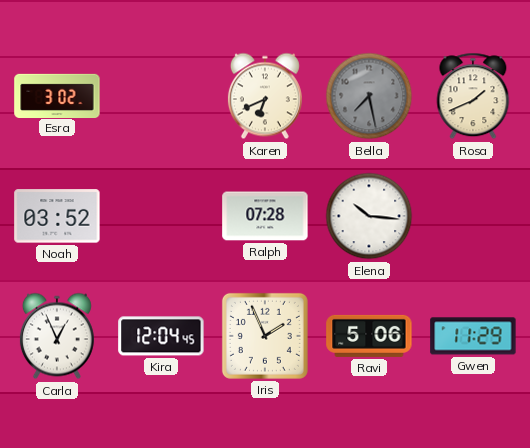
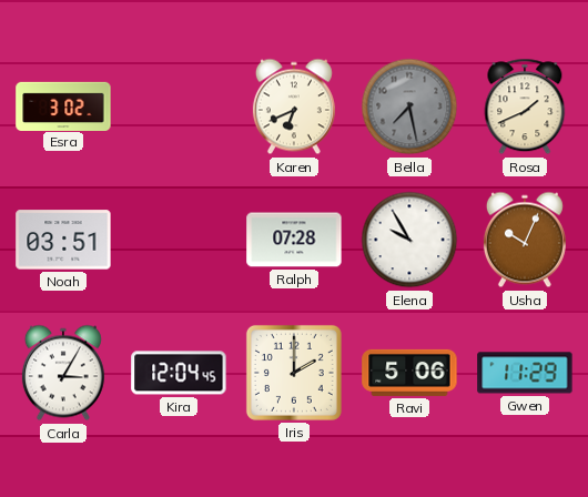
Noah: 03:52 -> 03:51 (63, 240)
Elena: 10:16 -> 9:55 (409, 240)
Usha: none -> 10:04 (525, 240)
Carla: 12:56 -> 3:05 (63, 373)
Iris: 1:56 -> 2:00 (294, 373)
